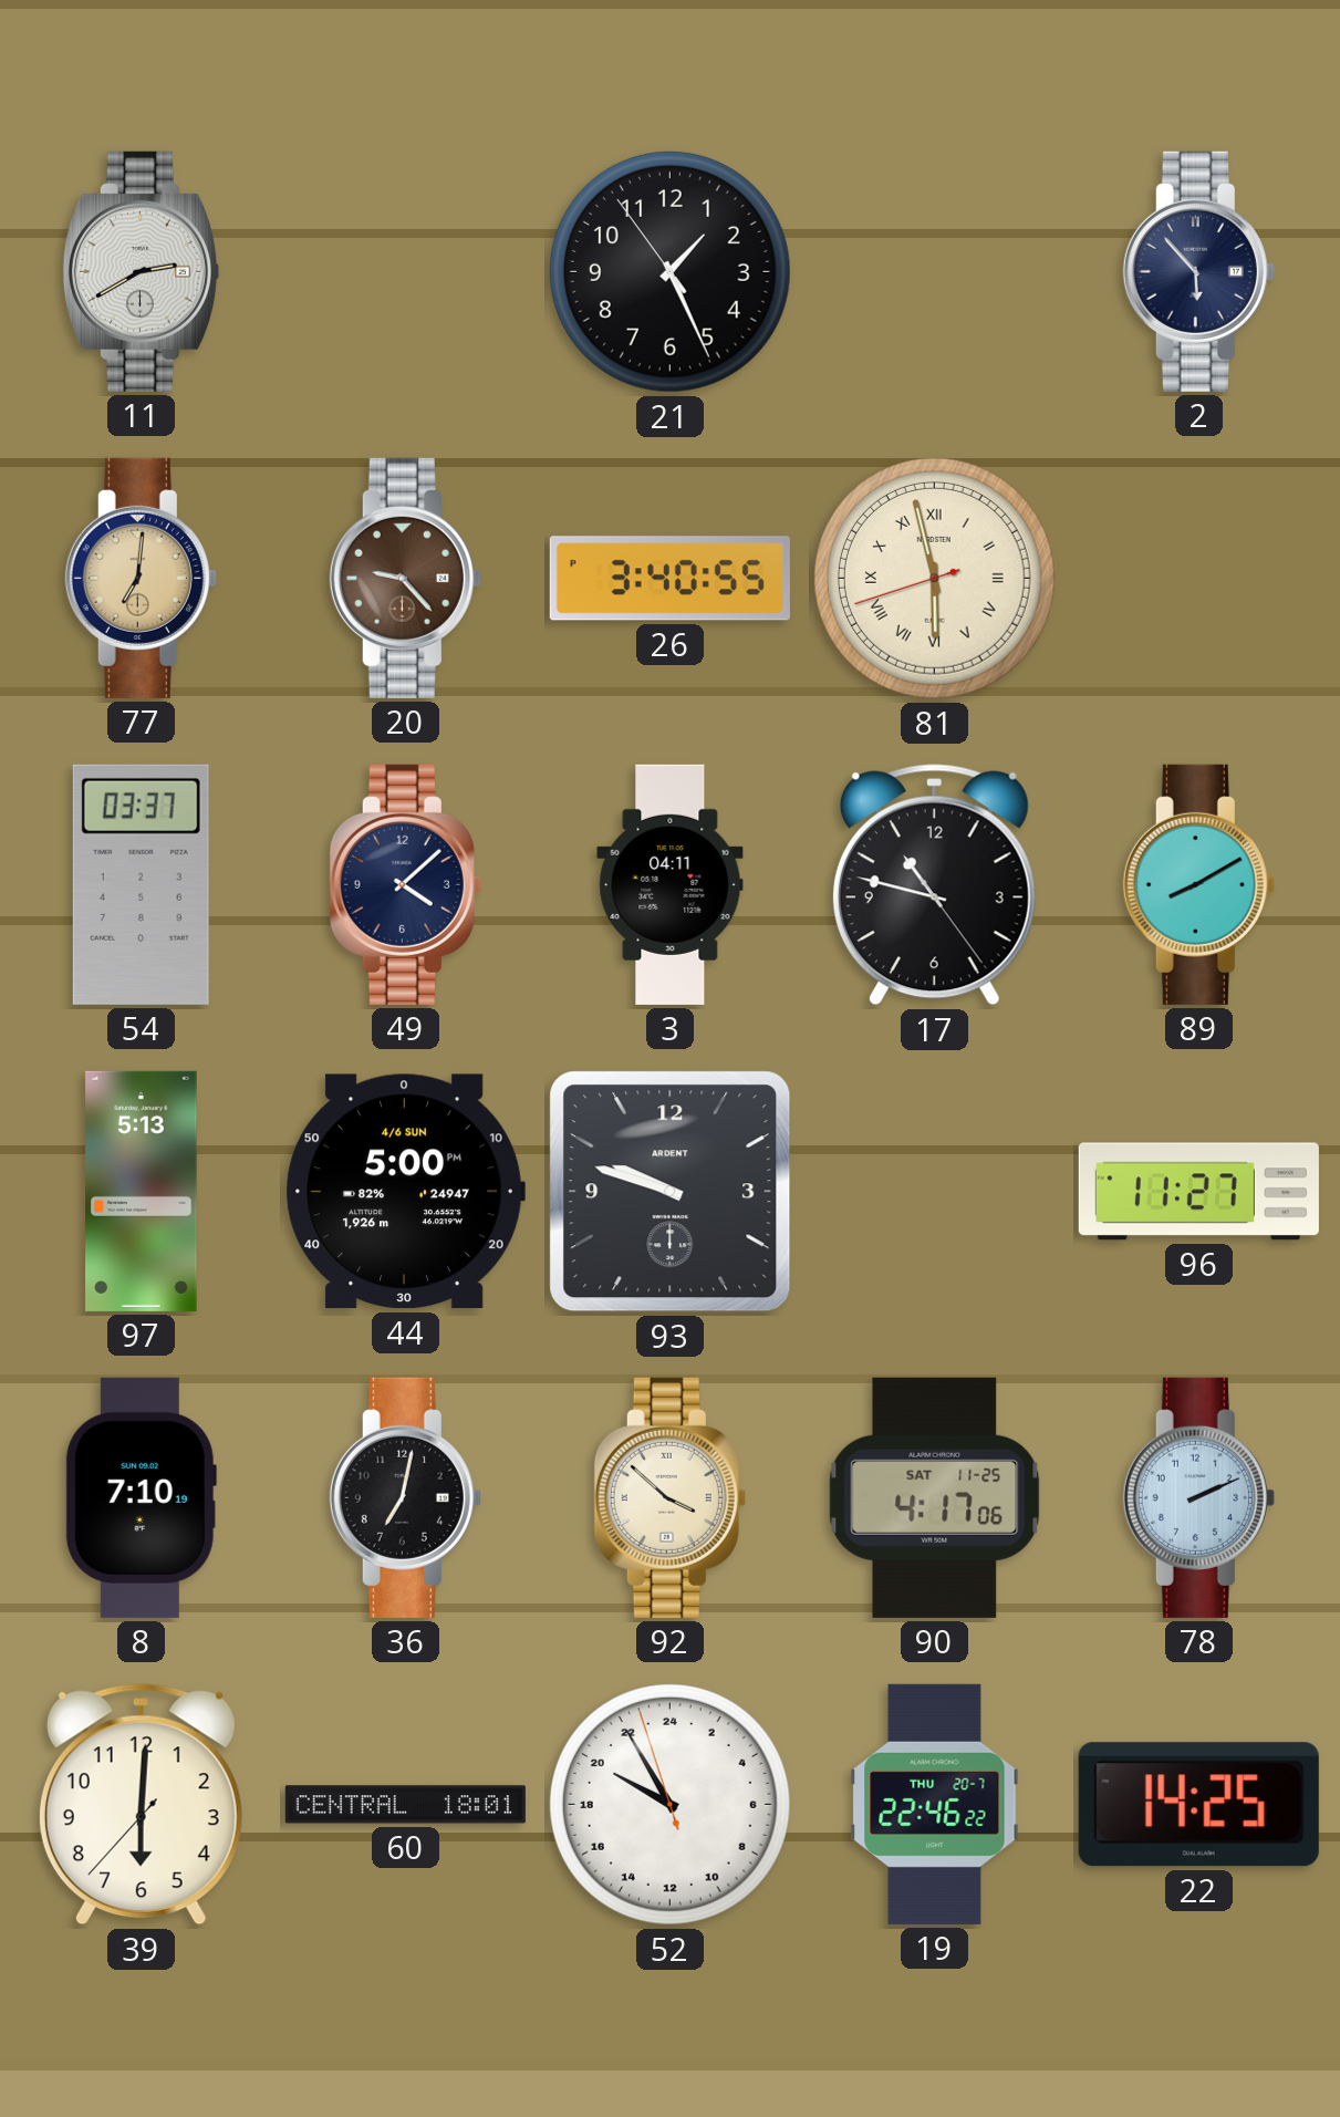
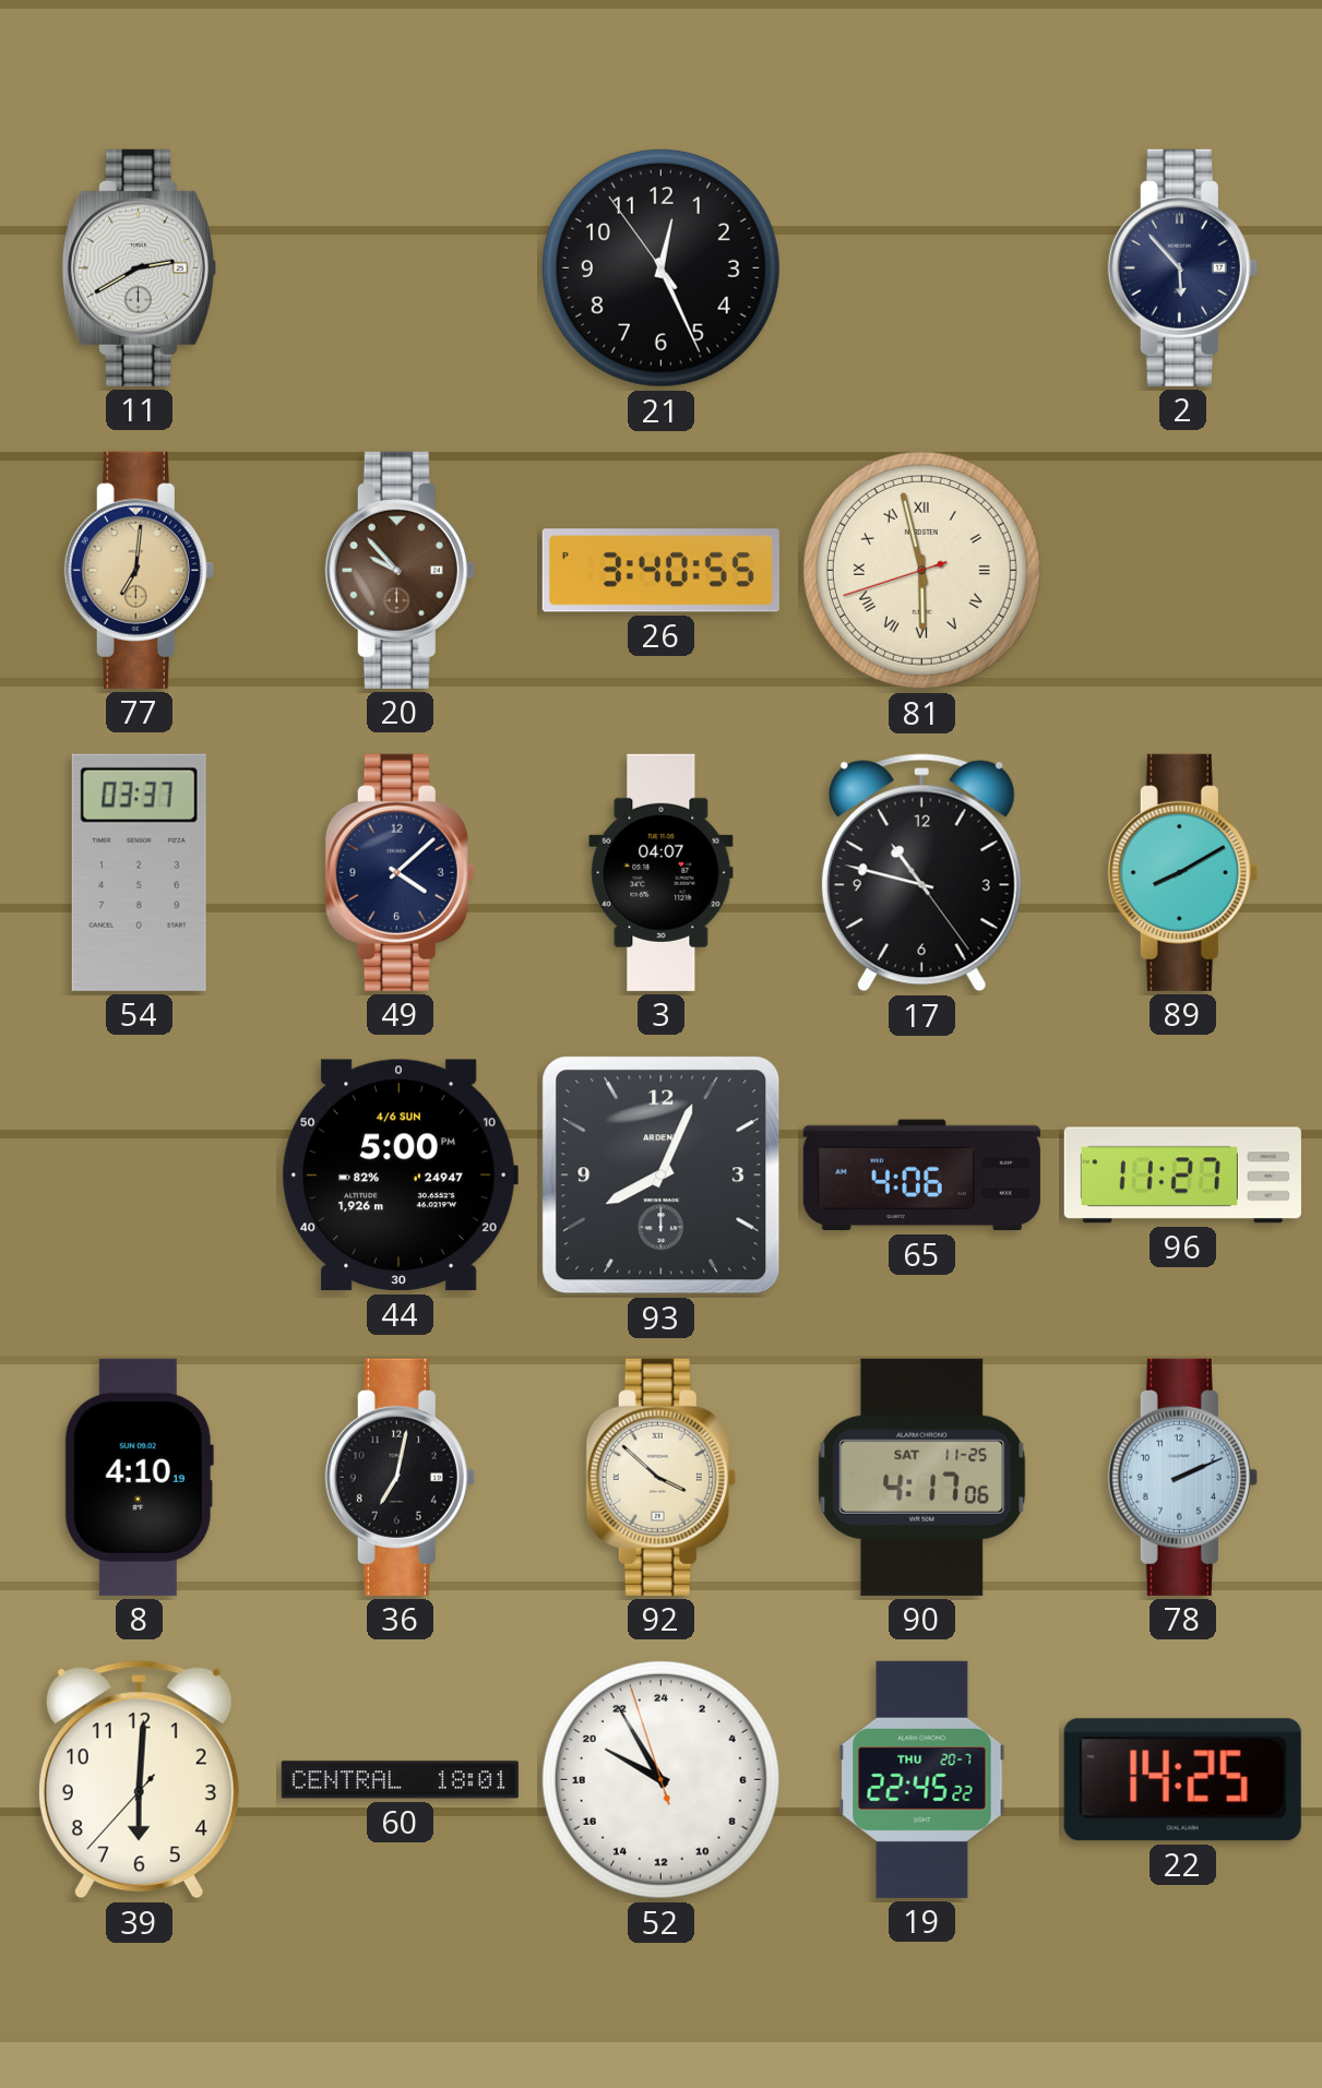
21: 1:25 -> 12:25 (660, 267)
20: 9:23 -> 9:53 (400, 570)
3: 04:11 -> 04:07 (662, 872)
97: 5:13 -> none (142, 1191)
93: 9:48 -> 8:04 (662, 1176)
65: none -> 4:06 (921, 1176)
8: 7:10 -> 4:10 (139, 1477)
19: 22:46 -> 22:45 (922, 1779)
